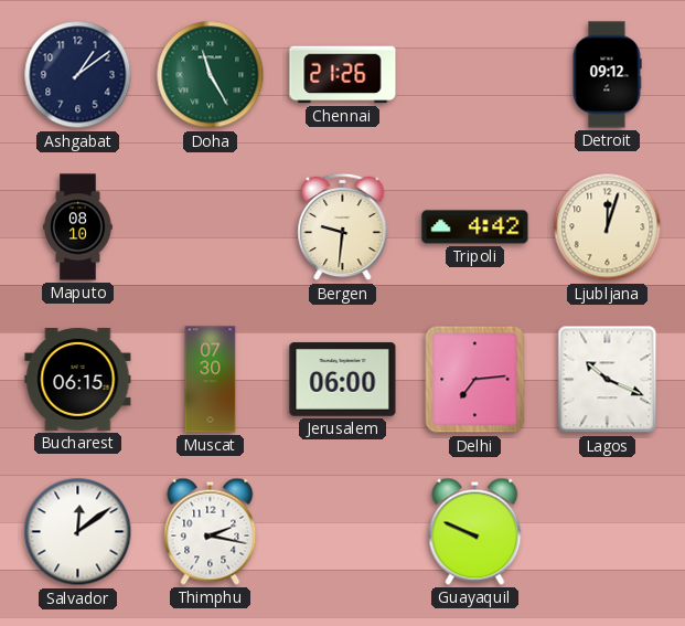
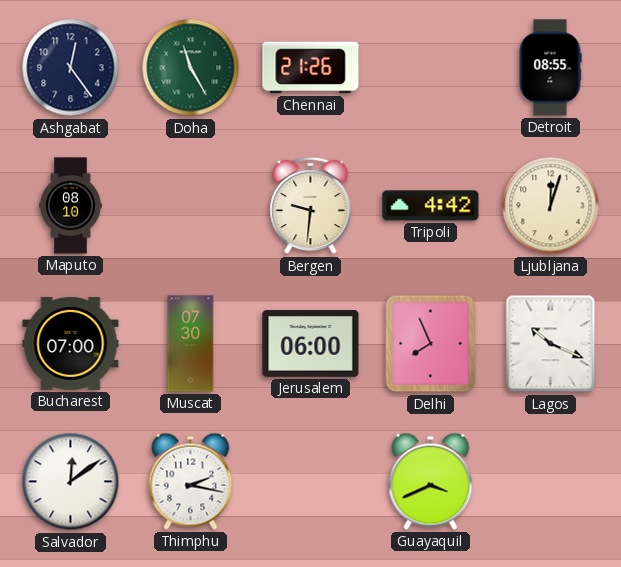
Ashgabat: 1:09 -> 12:24 (71, 68)
Detroit: 09:12 -> 08:55 (550, 68)
Bucharest: 06:15 -> 07:00 (71, 343)
Delhi: 7:14 -> 7:56 (431, 344)
Guayaquil: 9:49 -> 3:41 (431, 481)
